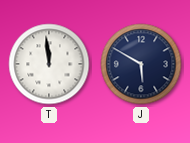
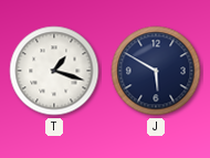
T: 11:59 -> 1:18 (54, 71)
